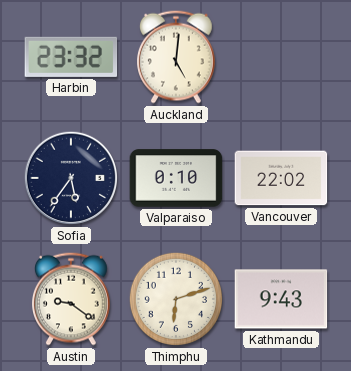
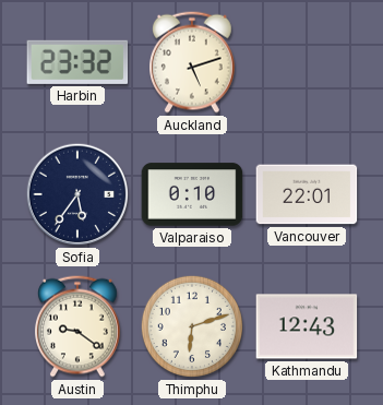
Auckland: 5:01 -> 5:12 (193, 62)
Vancouver: 22:02 -> 22:01 (307, 194)
Kathmandu: 9:43 -> 12:43 (307, 326)
